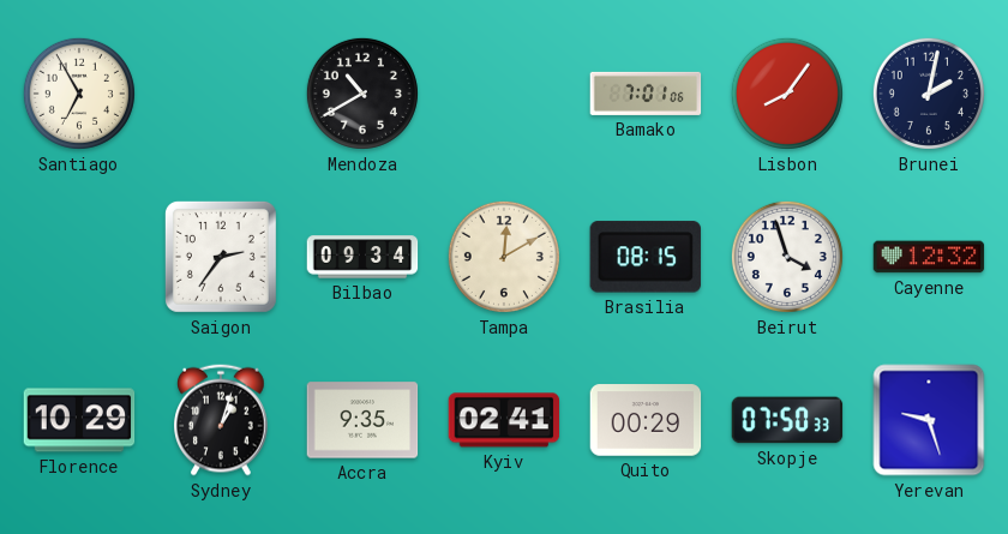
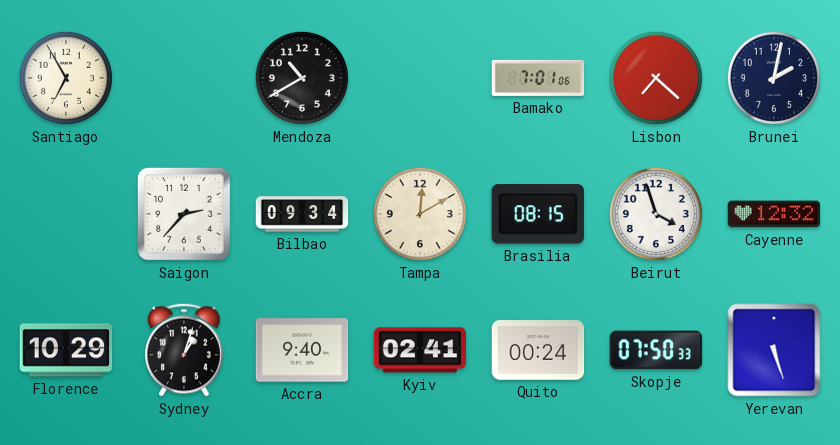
Lisbon: 8:06 -> 7:22 (656, 78)
Saigon: 2:36 -> 2:37 (184, 214)
Accra: 9:35 -> 9:40 (302, 350)
Quito: 00:29 -> 00:24 (538, 350)
Yerevan: 9:27 -> 5:27 (774, 350)
